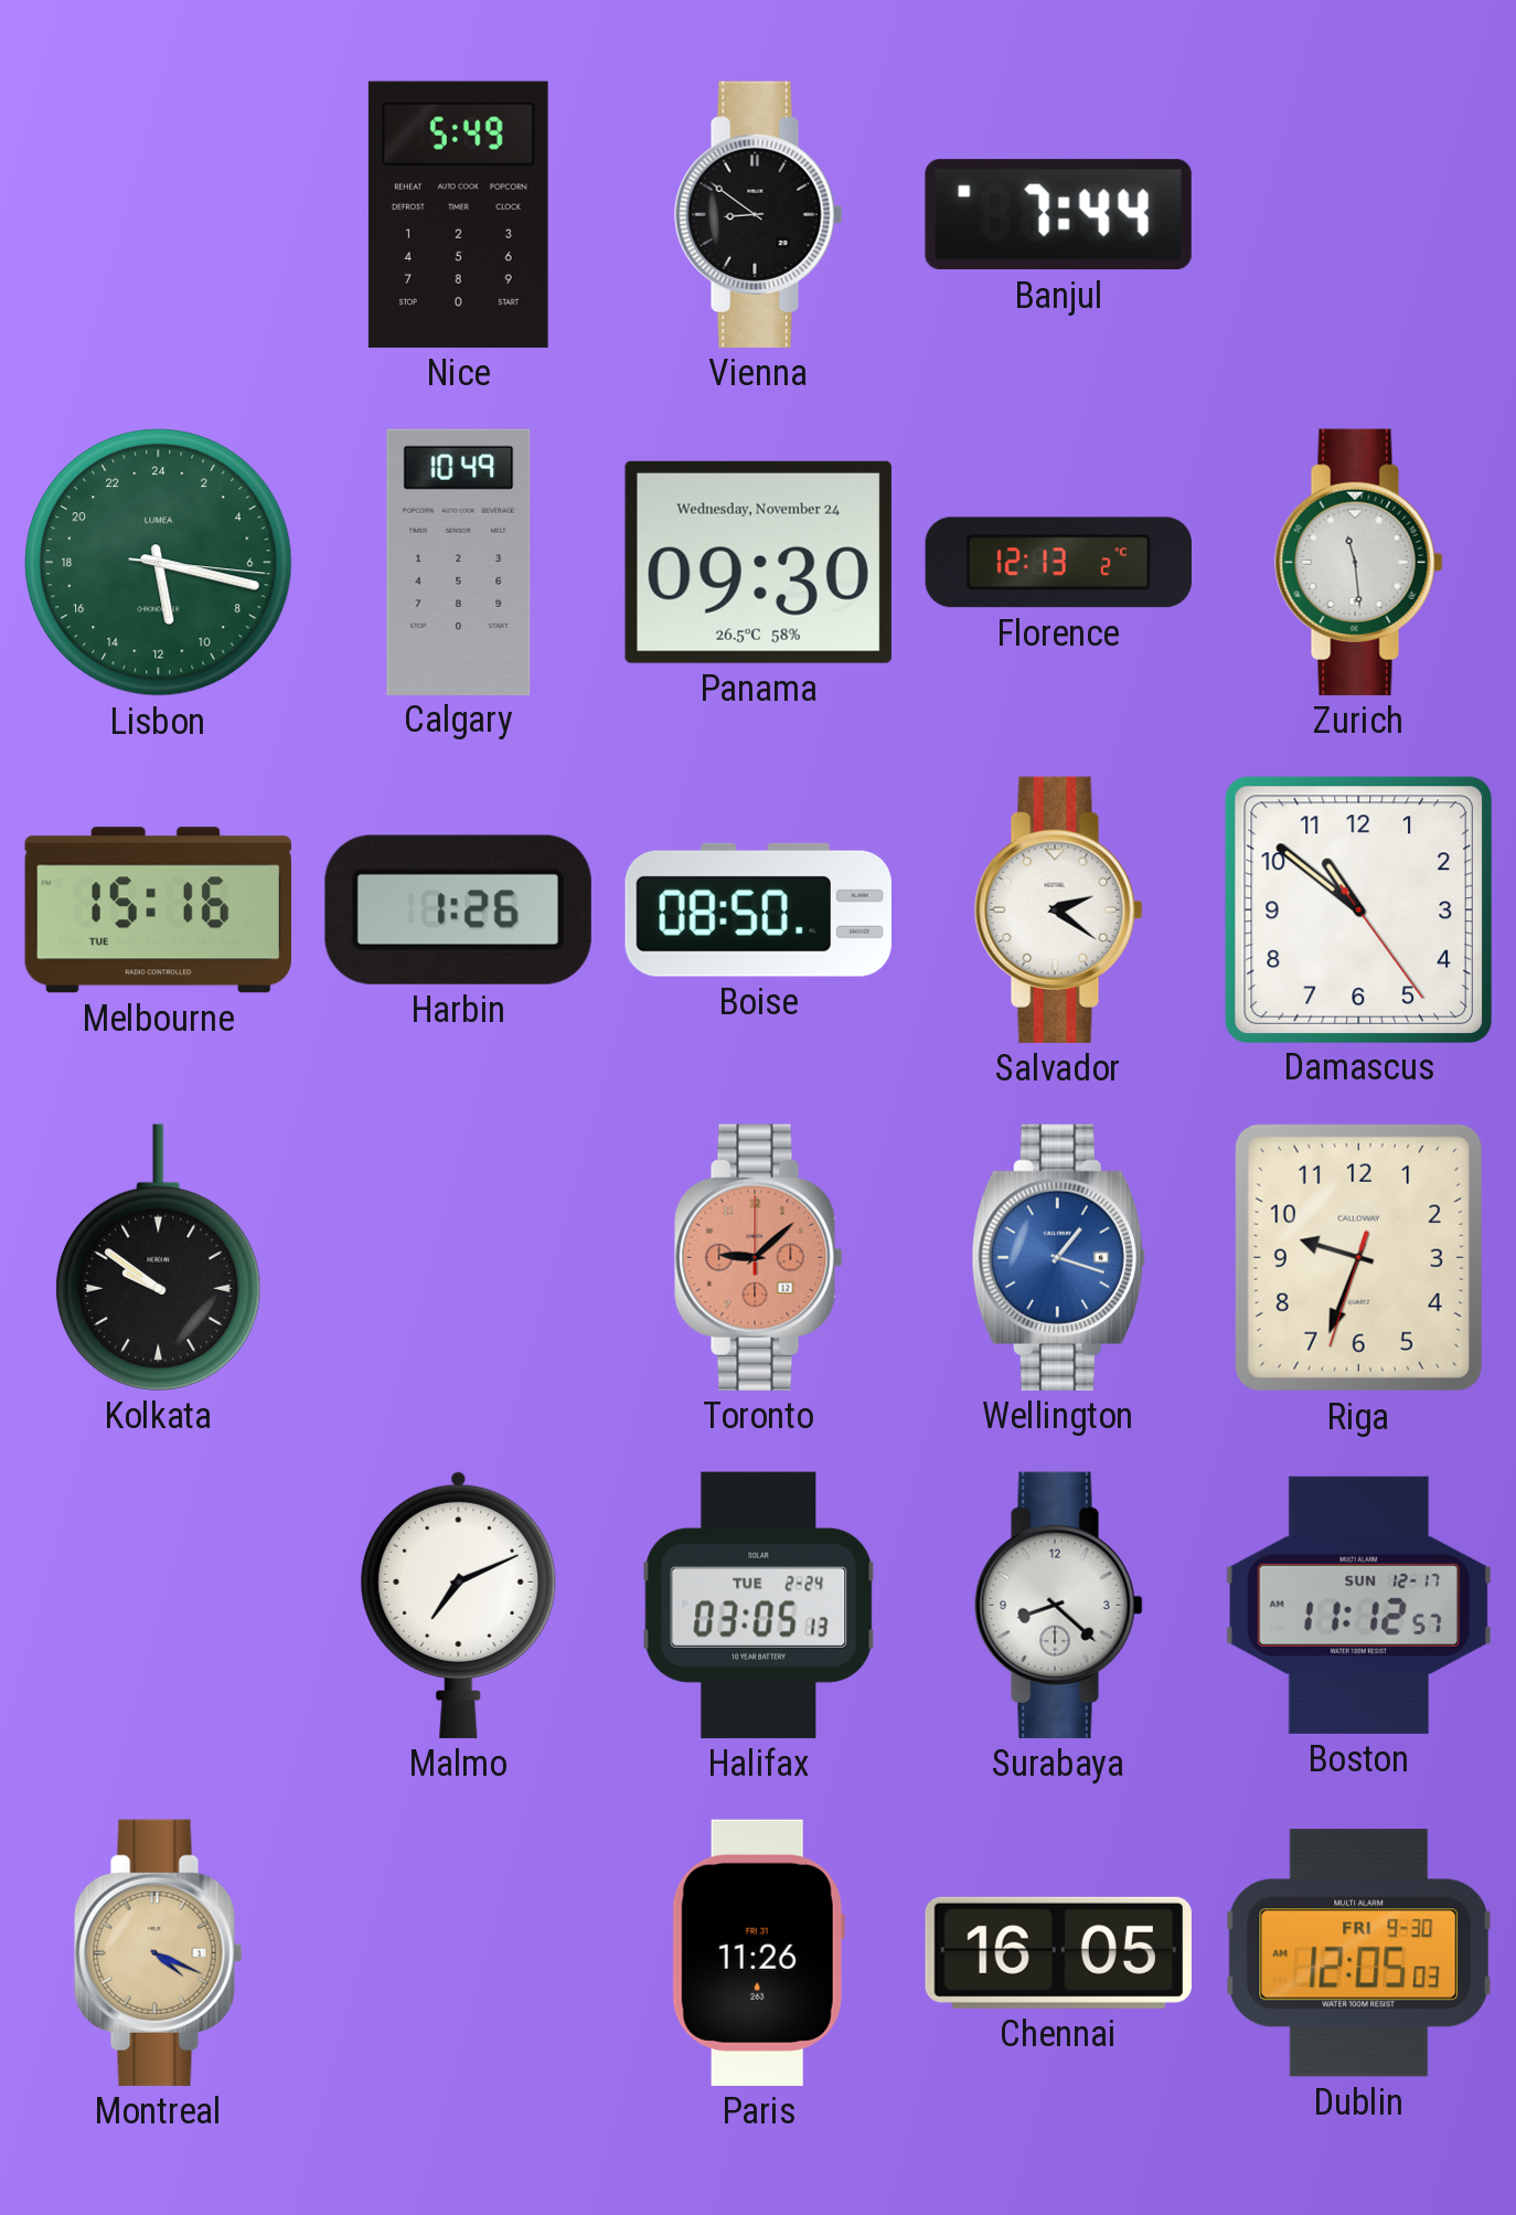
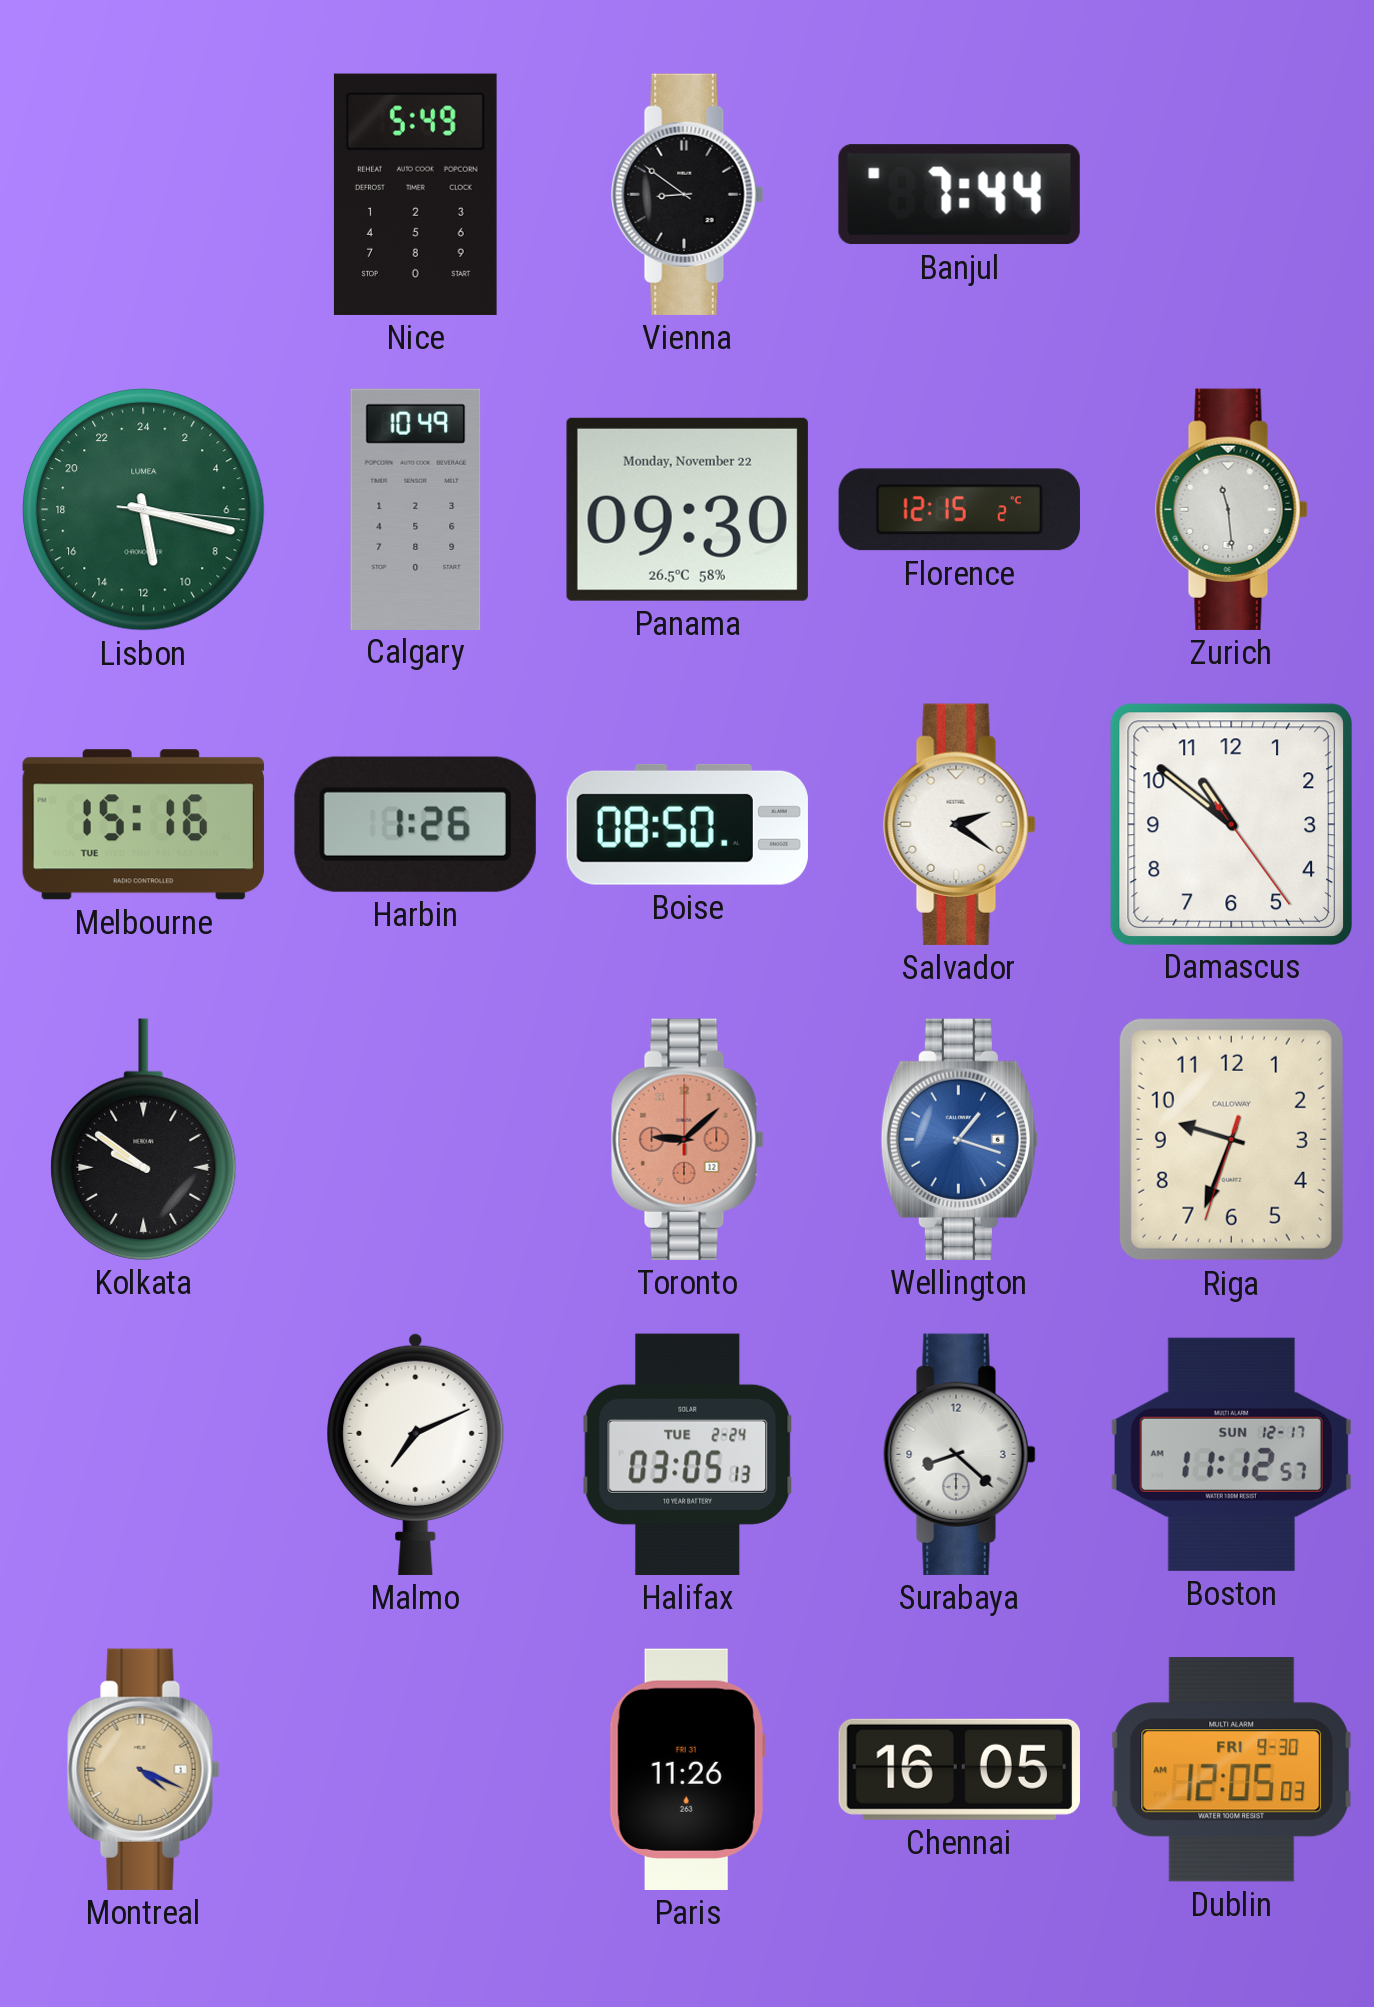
Panama date: Wednesday, November 24 -> Monday, November 22 (687, 509)
Florence: 12:13 -> 12:15 (959, 510)
